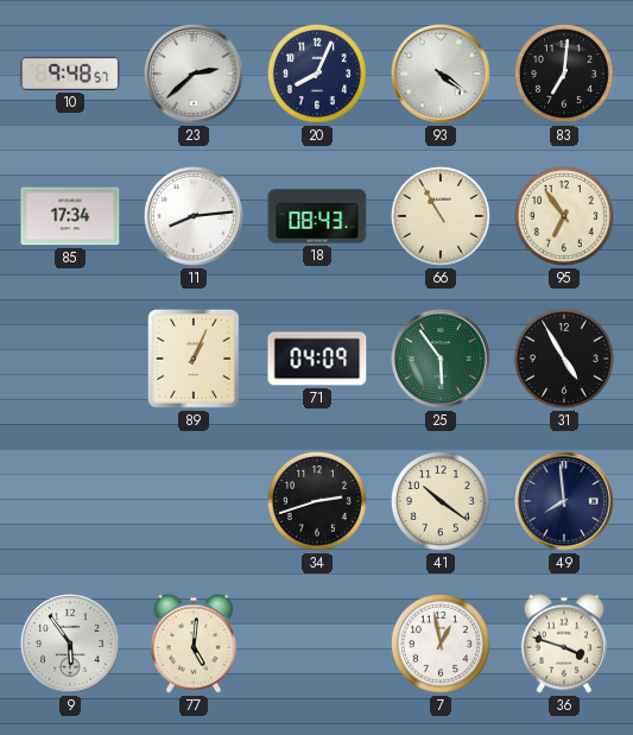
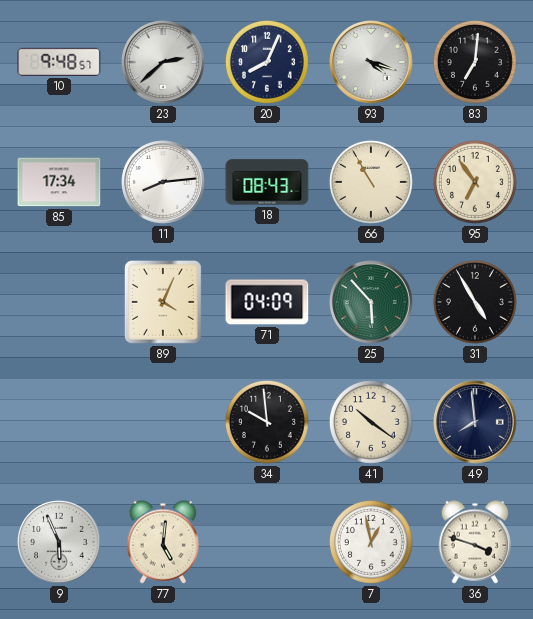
93: 4:21 -> 4:18 (371, 62)
89: 1:04 -> 4:04 (163, 302)
25: 5:54 -> 5:53 (371, 302)
34: 2:42 -> 9:59 (267, 422)
9: 5:54 -> 5:56 (59, 542)
